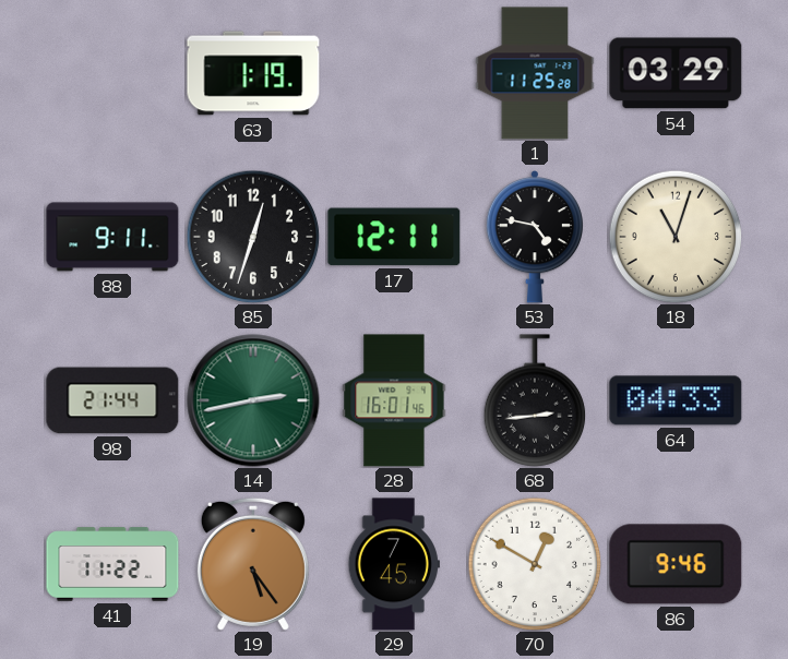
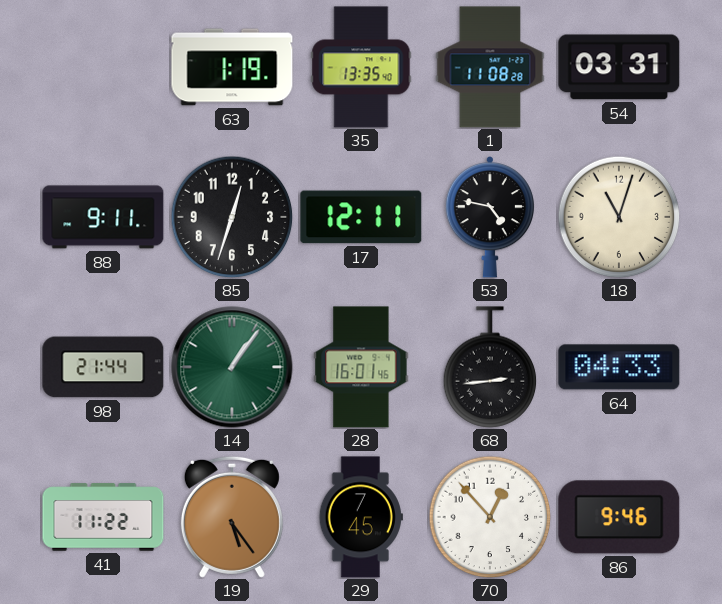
35: none -> 13:35 (361, 67)
1: 11:25 -> 11:08 (490, 67)
54: 03:29 -> 03:31 (619, 67)
14: 2:43 -> 1:06 (232, 367)
70: 12:50 -> 12:53 (490, 517)
